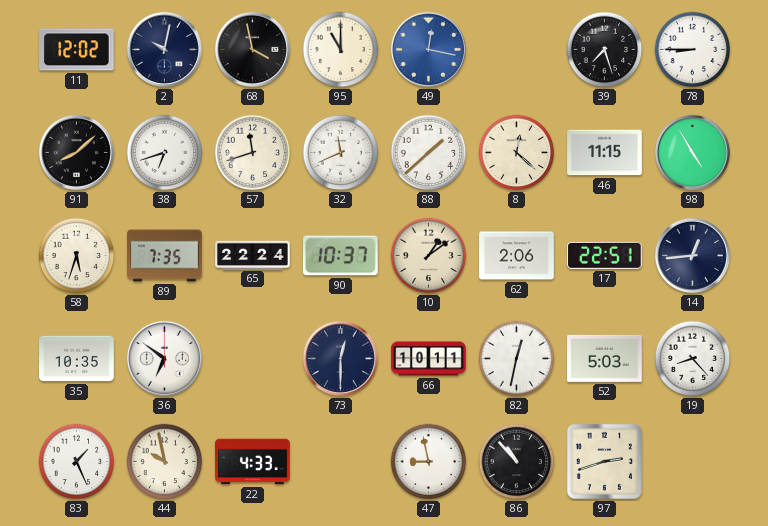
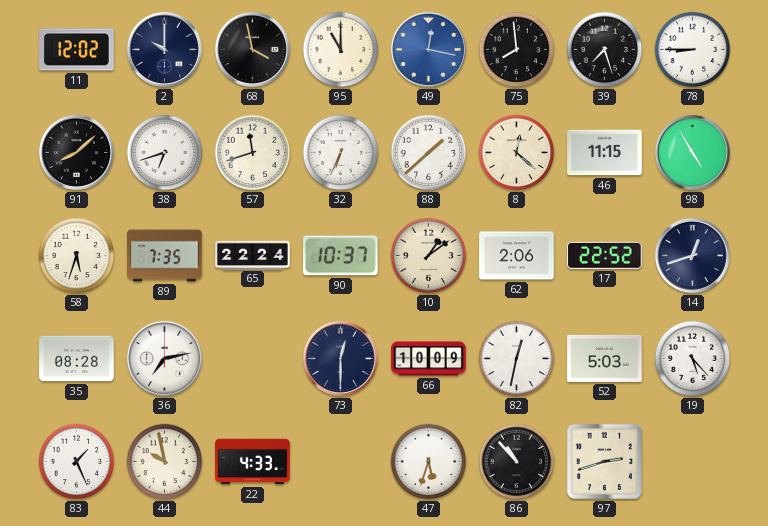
2: 10:02 -> 10:00 (164, 49)
75: none -> 7:59 (517, 50)
32: 11:41 -> 6:34 (341, 153)
17: 22:51 -> 22:52 (605, 255)
14: 12:44 -> 12:42 (692, 255)
35: 10:35 -> 08:28 (77, 359)
36: 6:51 -> 7:13 (164, 358)
66: 10:11 -> 10:09 (429, 359)
19: 8:23 -> 5:23 (693, 359)
47: 8:58 -> 5:33 (429, 462)
